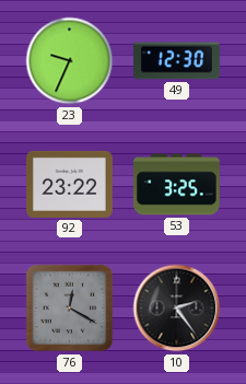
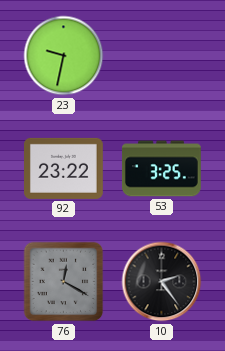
23: 9:34 -> 9:32 (64, 56)
49: 12:30 -> none (177, 61)
